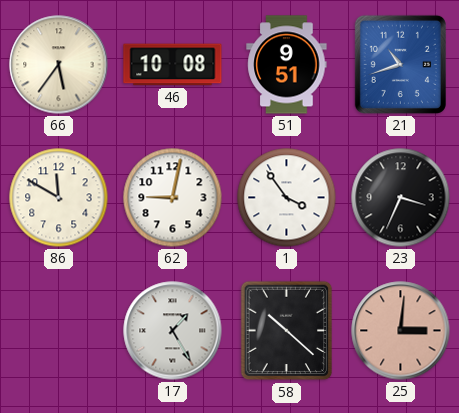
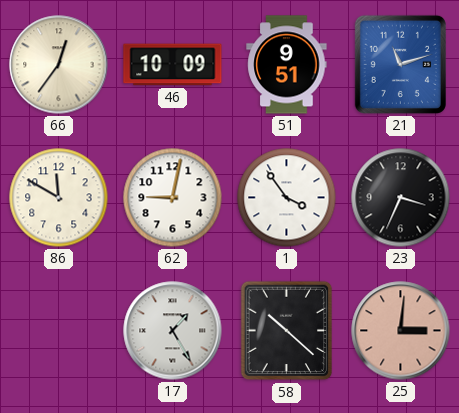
66: 5:36 -> 12:36 (59, 65)
46: 10:08 -> 10:09 (173, 65)
21: 10:42 -> 11:12 (400, 64)
